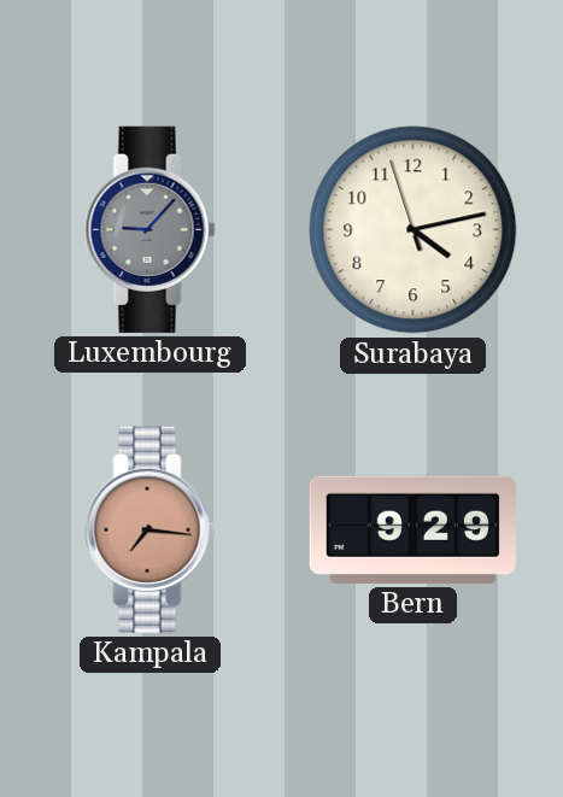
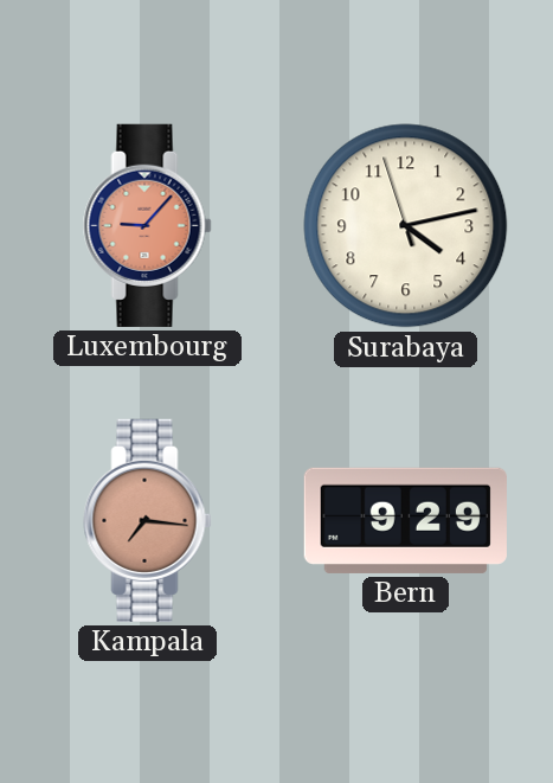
Luxembourg dial: grey -> salmon (148, 225)
